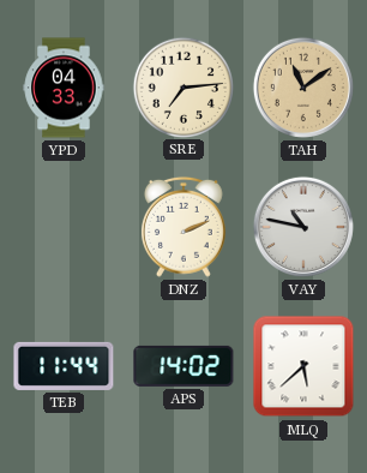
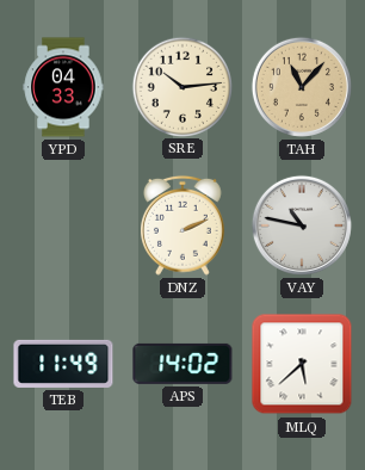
SRE: 7:14 -> 10:14 (181, 86)
TAH: 11:09 -> 11:07 (302, 87)
TEB: 11:44 -> 11:49 (63, 364)
